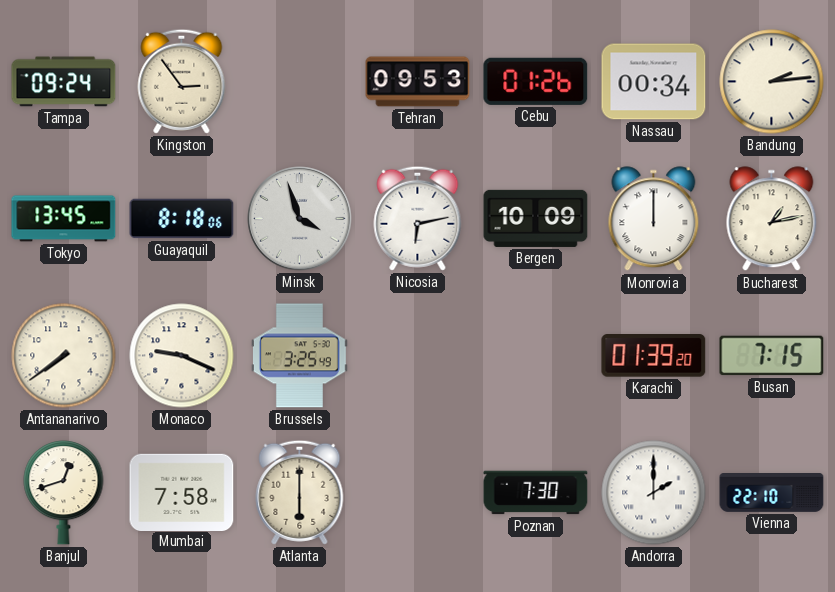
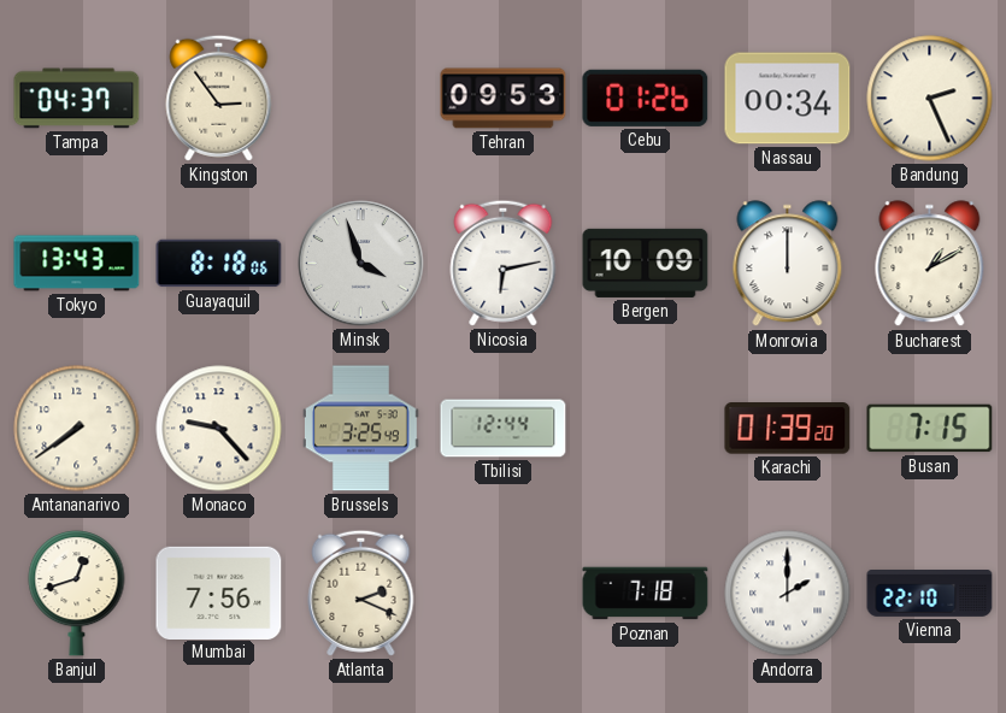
Tampa: 09:24 -> 04:37 (77, 99)
Bandung: 2:14 -> 2:26 (930, 99)
Tokyo: 13:45 -> 13:43 (77, 264)
Bucharest: 1:13 -> 1:10 (930, 264)
Monaco: 9:19 -> 9:23 (219, 429)
Tbilisi: none -> 12:44 (504, 429)
Mumbai: 7:58 -> 7:56 (219, 593)
Atlanta: 6:00 -> 2:19 (361, 593)
Poznan: 7:30 -> 7:18 (646, 594)
